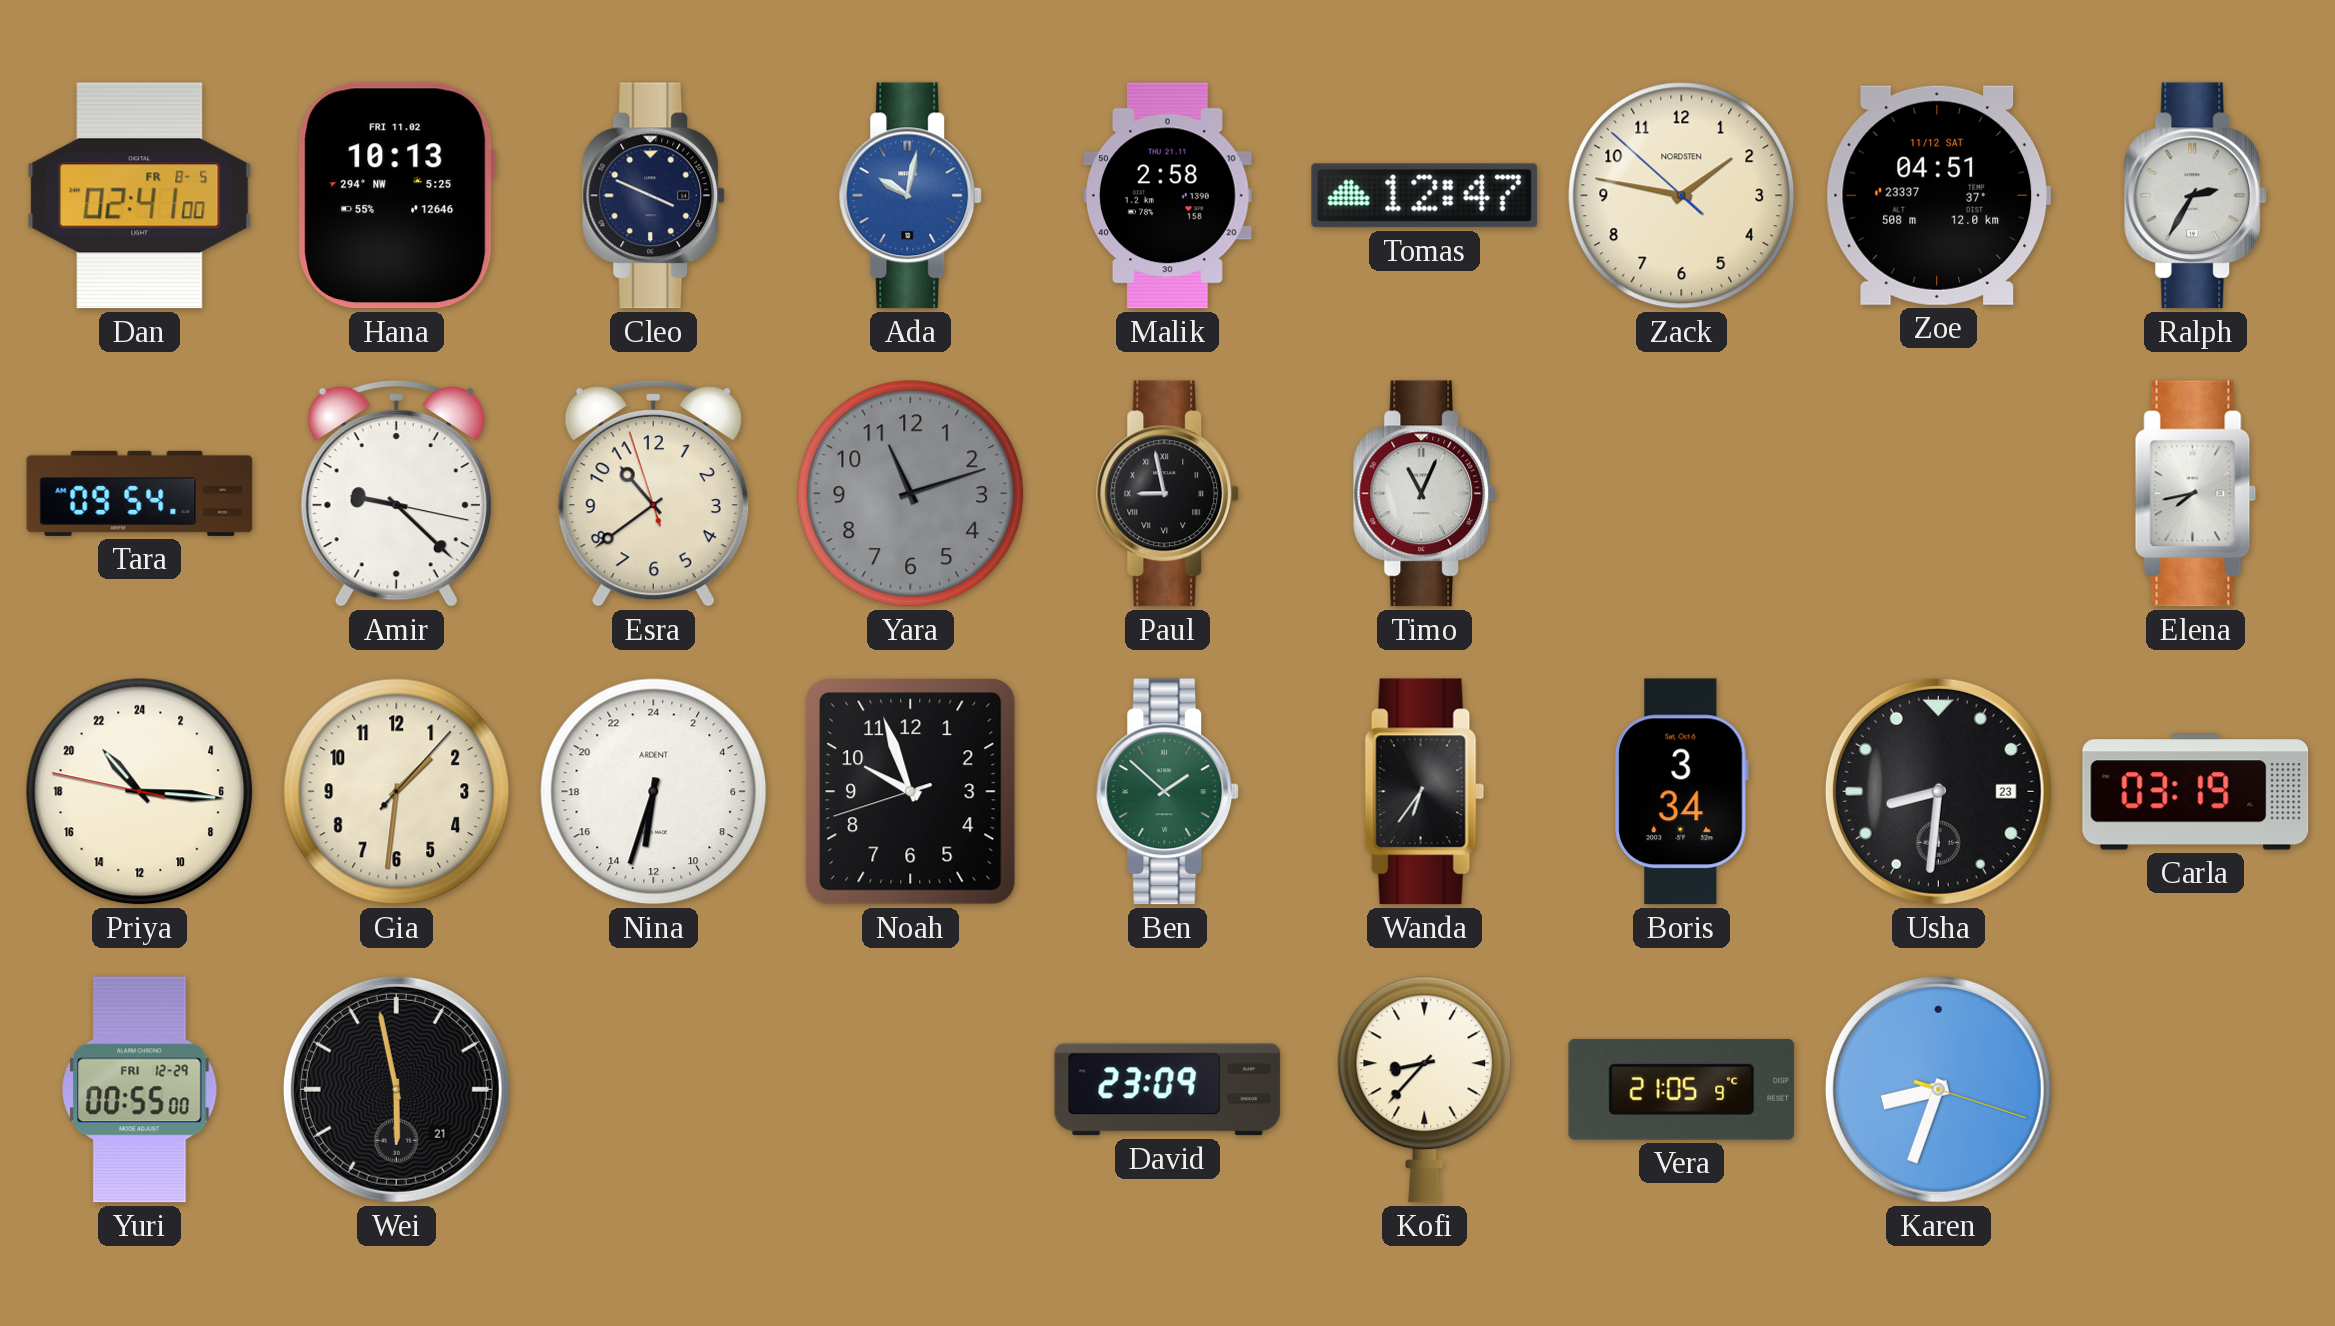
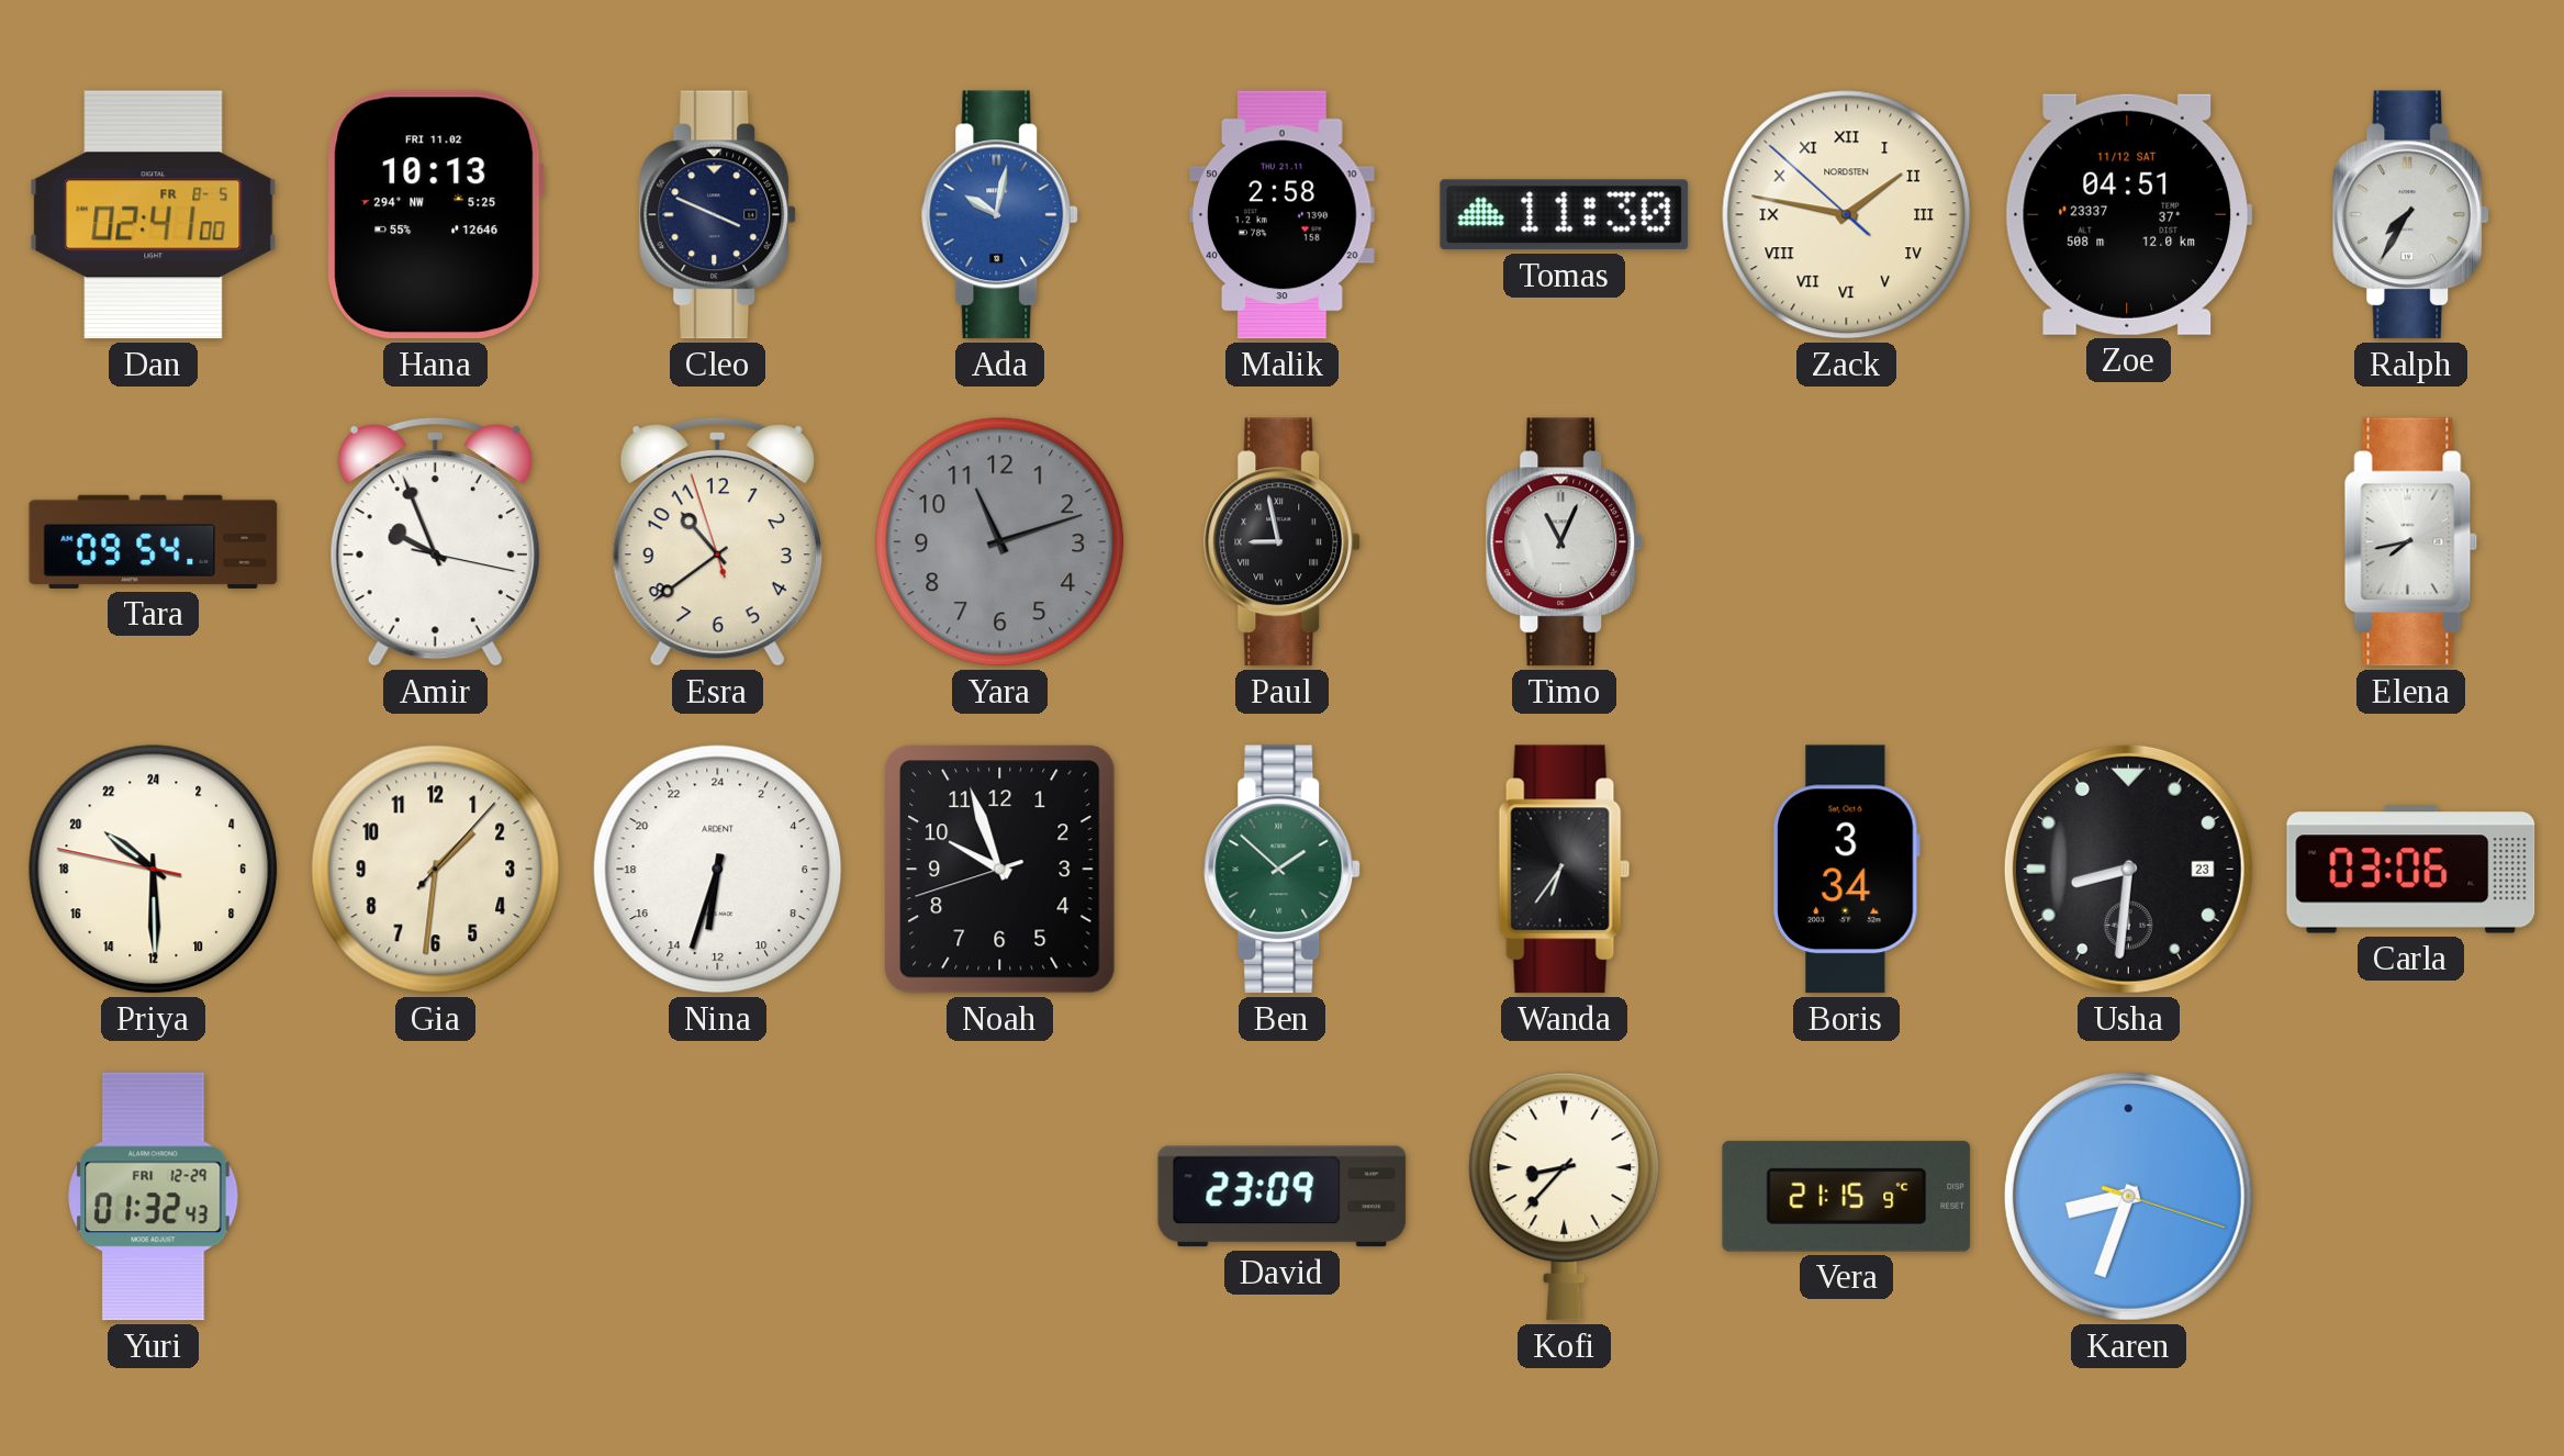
Tomas: 12:47 -> 11:30 (1565, 215)
Zack numerals: Arabic -> Roman (1847, 215)
Ralph: 2:35 -> 7:35 (2411, 215)
Amir: 9:22 -> 9:56 (435, 541)
Priya: 21:15 -> 20:29 (154, 870)
Carla: 03:19 -> 03:06 (2411, 870)
Yuri: 00:55 -> 01:32 (154, 1197)
Wei: 5:58 -> none (396, 1089)
Vera: 21:05 -> 21:15 (1847, 1196)
